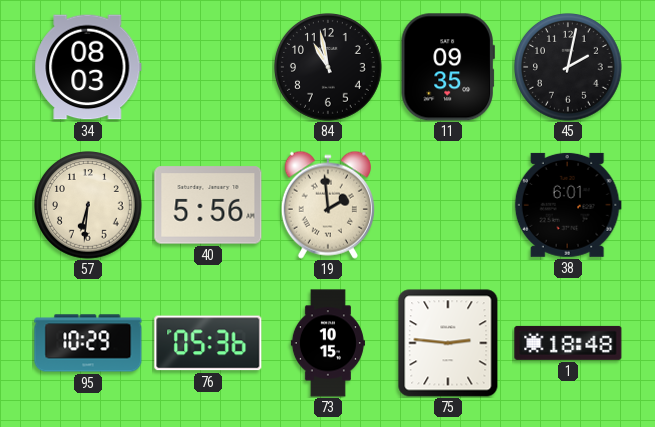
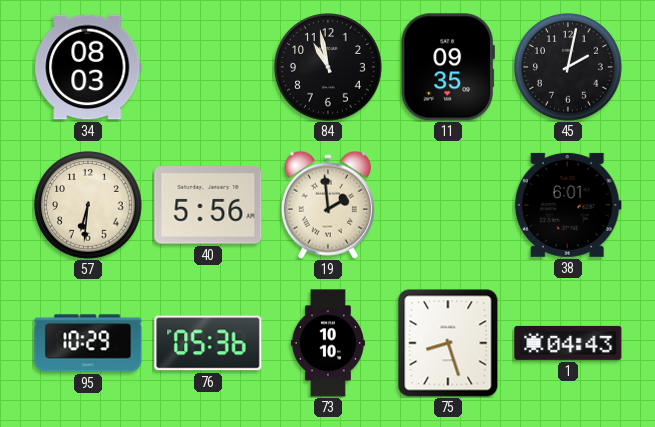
73: 10:15 -> 10:10 (328, 343)
75: 2:46 -> 8:27 (448, 343)
1: 18:48 -> 04:43 (568, 343)
